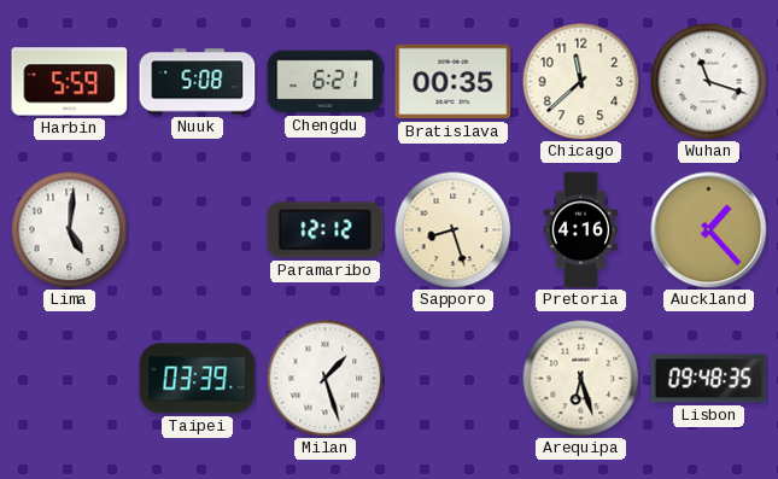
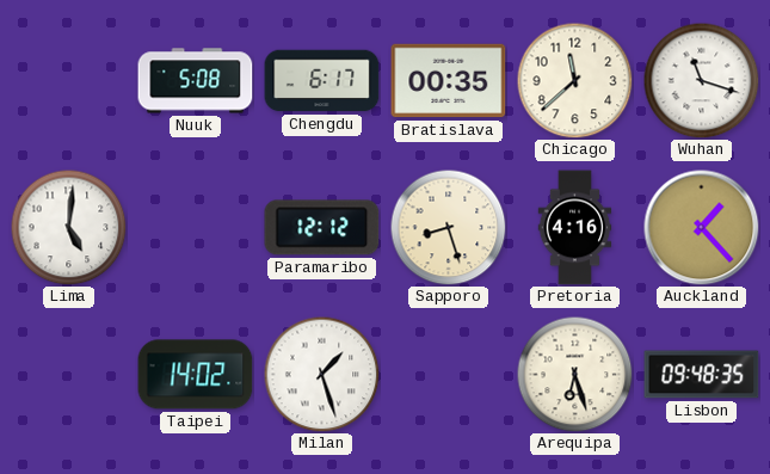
Harbin: 5:59 -> none (70, 82)
Chengdu: 6:21 -> 6:17 (322, 81)
Taipei: 03:39 -> 14:02 (196, 375)
